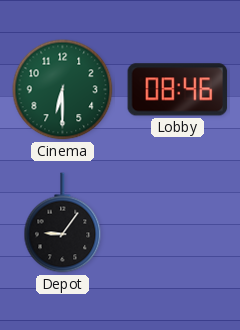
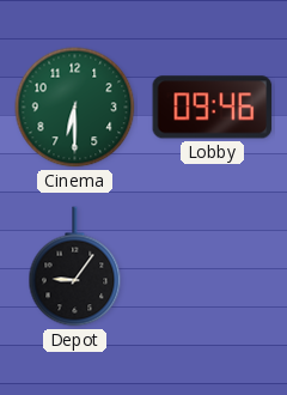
Lobby: 08:46 -> 09:46 (213, 108)
